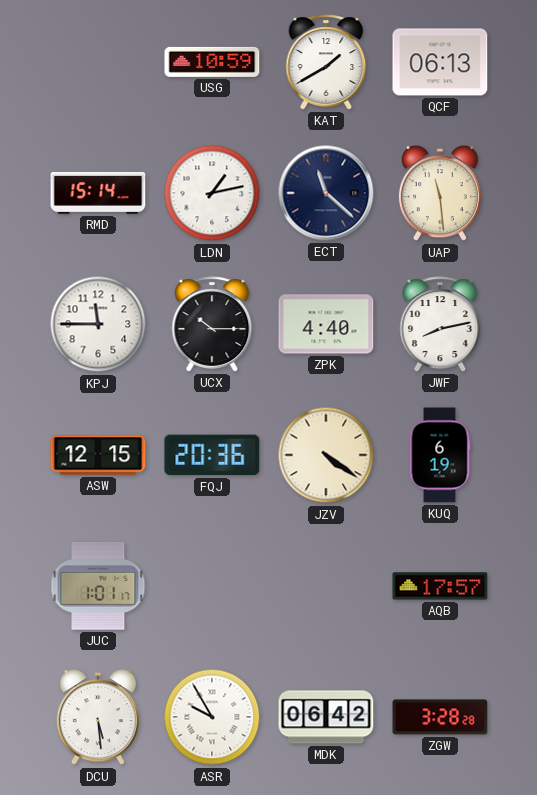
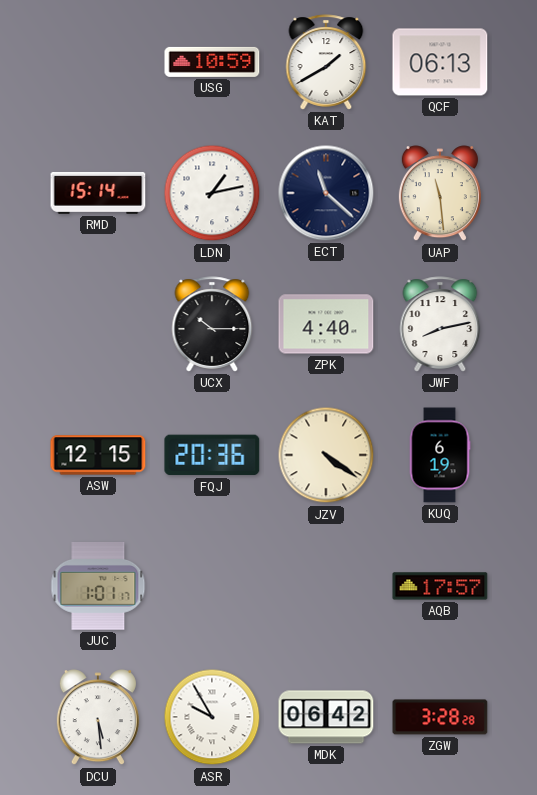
KPJ: 11:45 -> none (98, 324)
